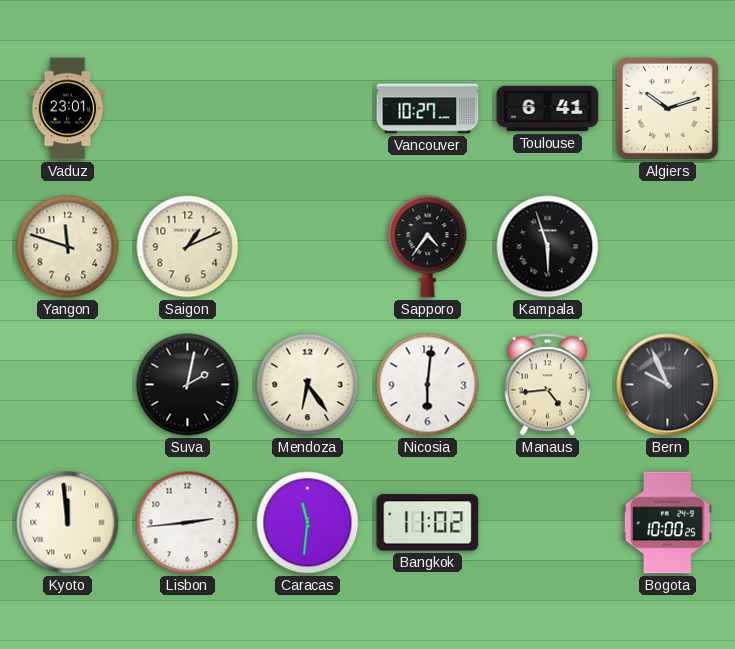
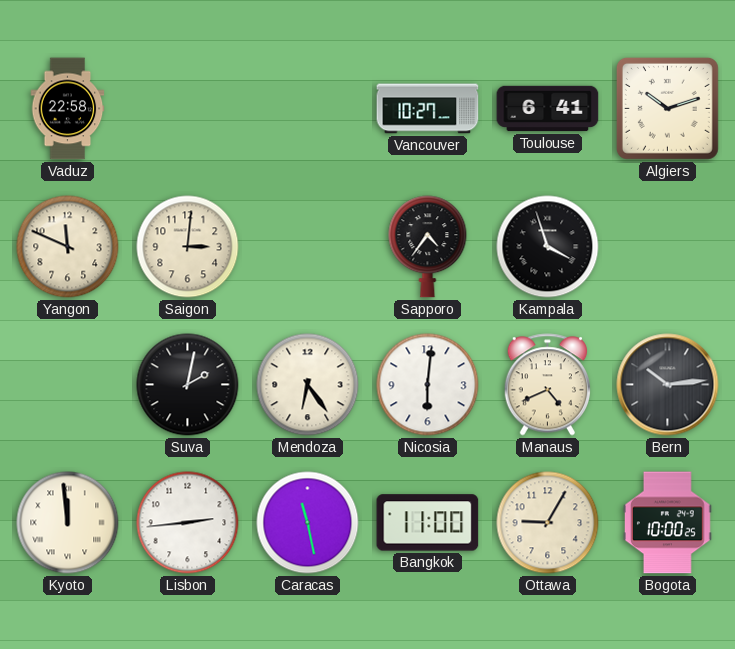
Vaduz: 23:01 -> 22:58 (68, 109)
Yangon: 11:48 -> 11:49 (68, 247)
Saigon: 1:11 -> 3:01 (188, 247)
Kampala: 5:57 -> 3:57 (548, 247)
Manaus: 4:44 -> 4:41 (547, 385)
Bern: 9:56 -> 10:14 (668, 385)
Caracas: 11:31 -> 11:28 (308, 523)
Bangkok: 11:02 -> 11:00 (428, 523)
Ottawa: none -> 9:05 (548, 523)
